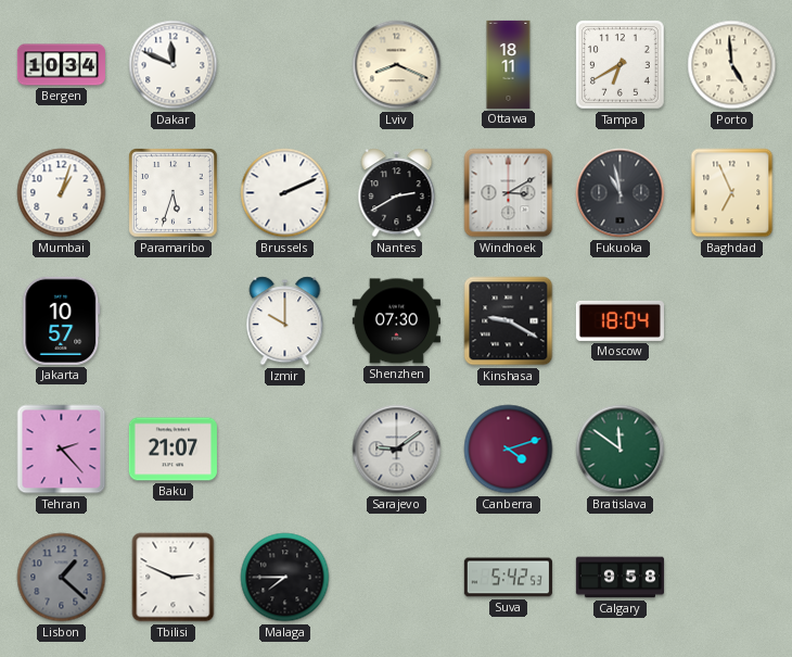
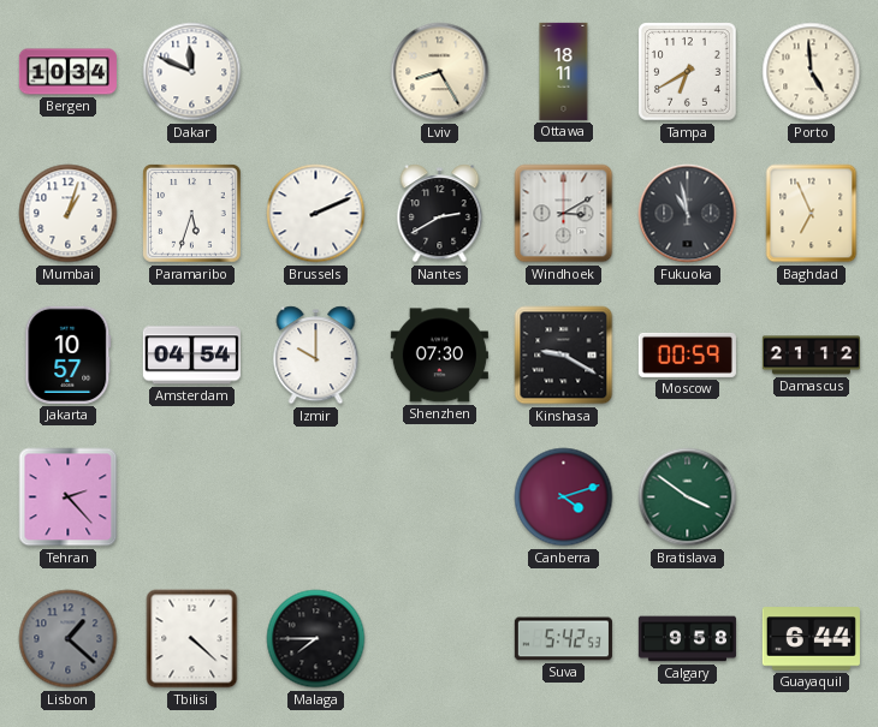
Lviv: 8:19 -> 8:25 (440, 72)
Amsterdam: none -> 04:54 (191, 356)
Moscow: 18:04 -> 00:59 (687, 354)
Damascus: none -> 21:12 (811, 356)
Baku: 21:07 -> none (173, 450)
Sarajevo: 9:09 -> none (397, 450)
Bratislava: 11:51 -> 3:51 (688, 497)
Tbilisi: 2:49 -> 4:22 (192, 639)
Guayaquil: none -> 6:44 (811, 639)
